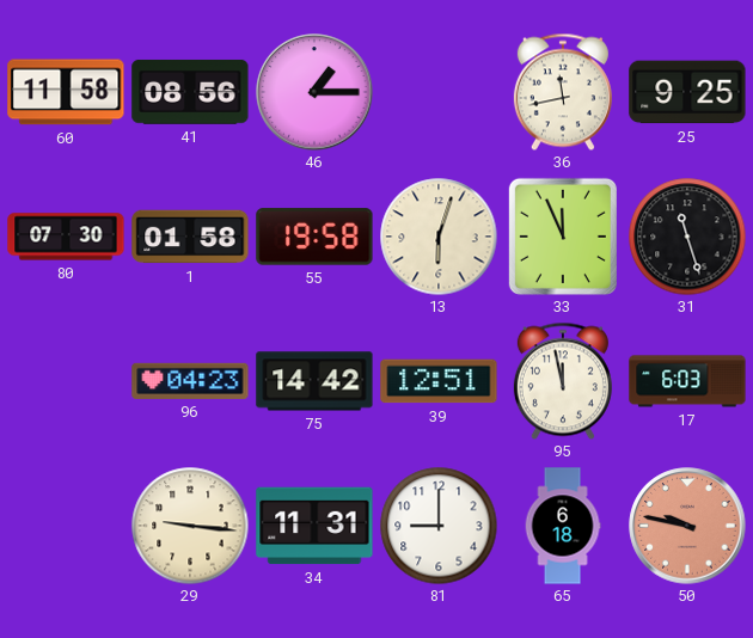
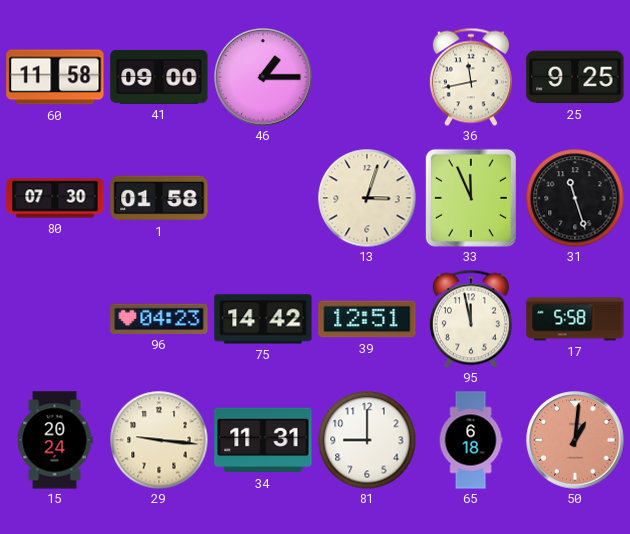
41: 08:56 -> 09:00 (159, 77)
55: 19:58 -> none (314, 237)
13: 6:03 -> 3:03 (367, 198)
17: 6:03 -> 5:58 (575, 319)
15: none -> 20:24 (55, 440)
50: 9:47 -> 1:01 (575, 440)
